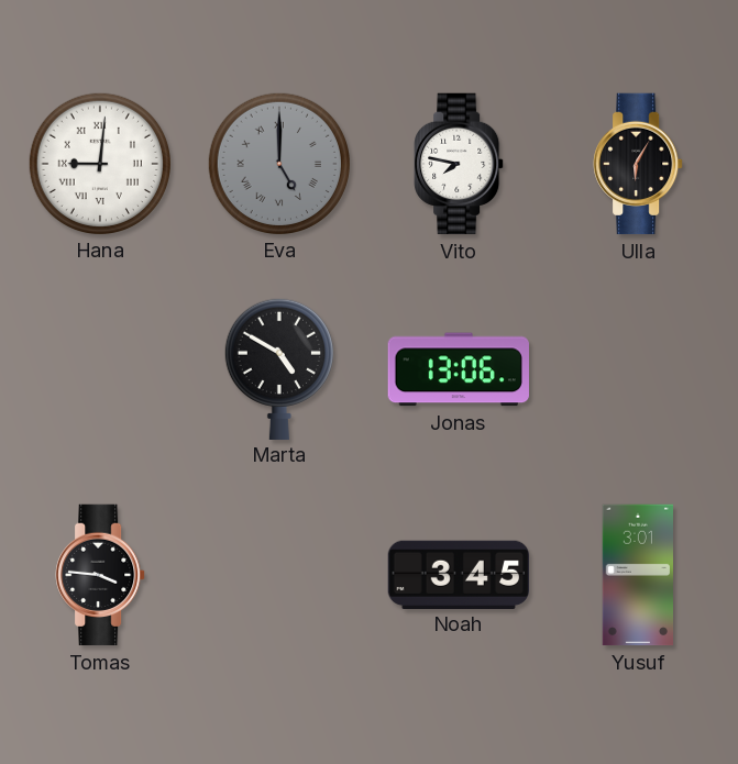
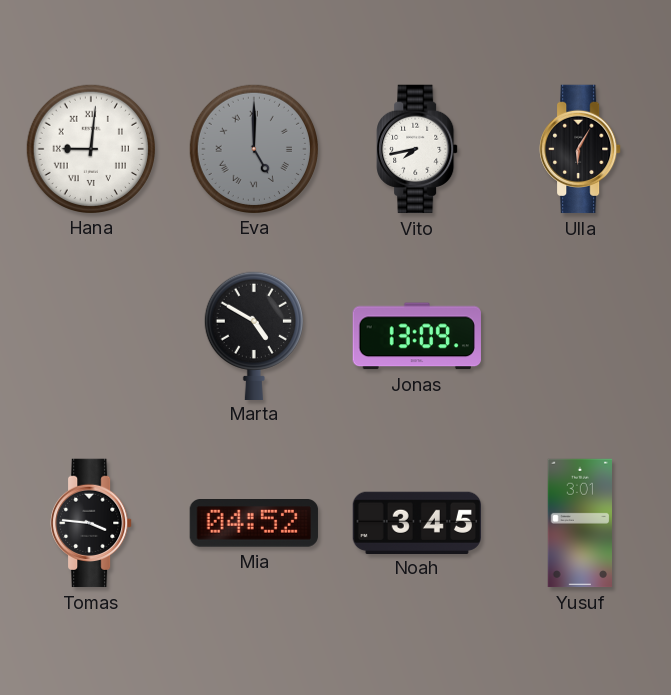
Vito: 7:47 -> 7:43 (417, 149)
Jonas: 13:06 -> 13:09 (417, 336)
Mia: none -> 04:52 (253, 524)
